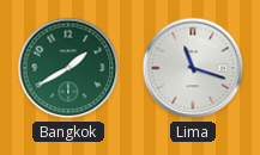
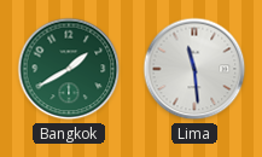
Lima: 11:18 -> 11:29 (194, 69)
